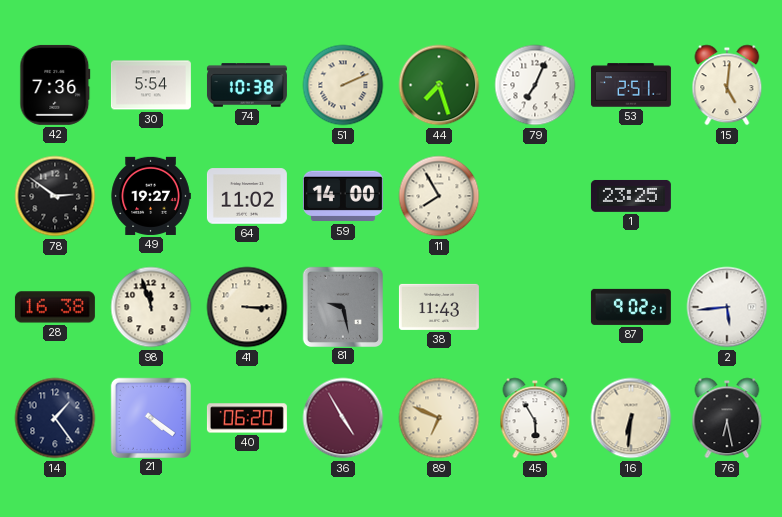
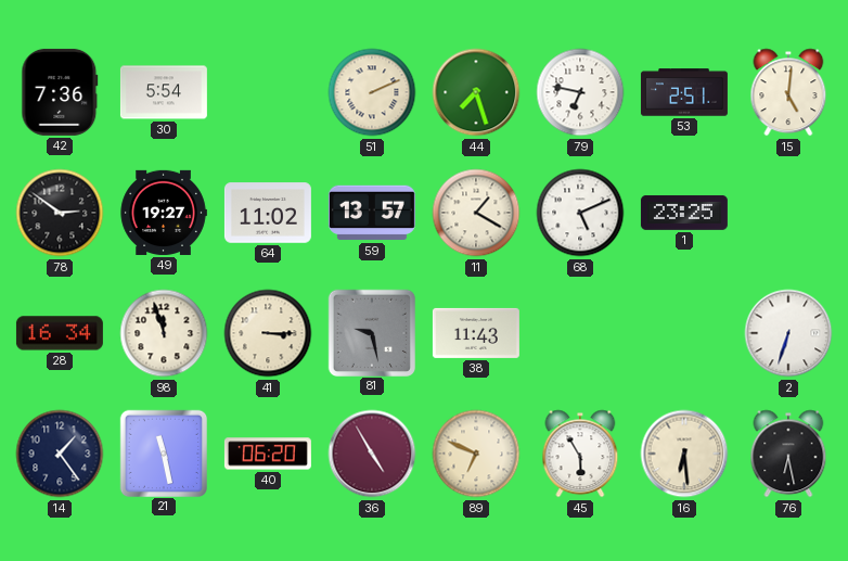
74: 10:38 -> none (247, 85)
79: 7:04 -> 6:47 (580, 92)
59: 14:00 -> 13:57 (372, 213)
11: 7:55 -> 1:20 (476, 213)
68: none -> 5:11 (580, 213)
28: 16:38 -> 16:34 (60, 333)
87: 9:02 -> none (631, 307)
2: 5:44 -> 6:33 (788, 333)
21: 4:21 -> 11:28 (163, 452)
16: 6:31 -> 6:29 (684, 454)
